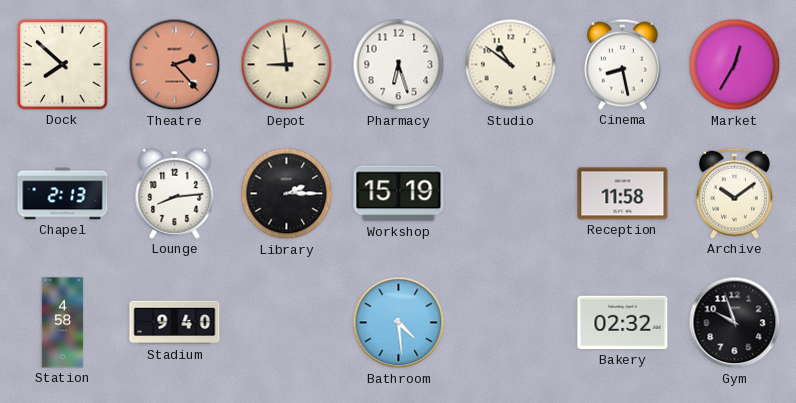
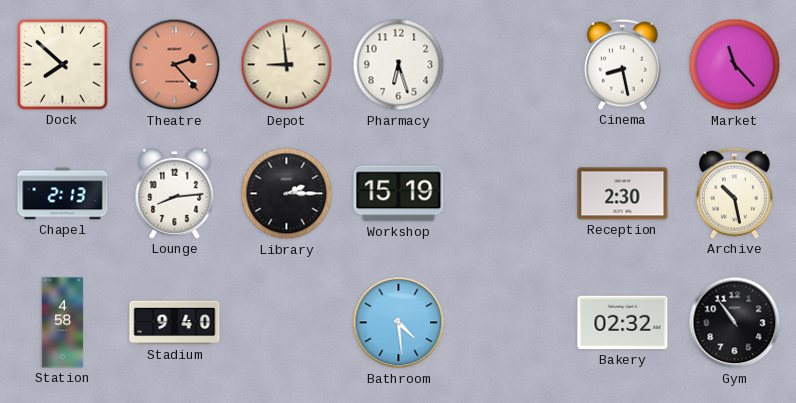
Studio: 10:51 -> none (511, 65)
Market: 12:35 -> 11:23 (735, 65)
Reception: 11:58 -> 2:30 (623, 194)
Archive: 10:09 -> 10:28 (734, 193)
Gym: 9:57 -> 10:54 (735, 323)
